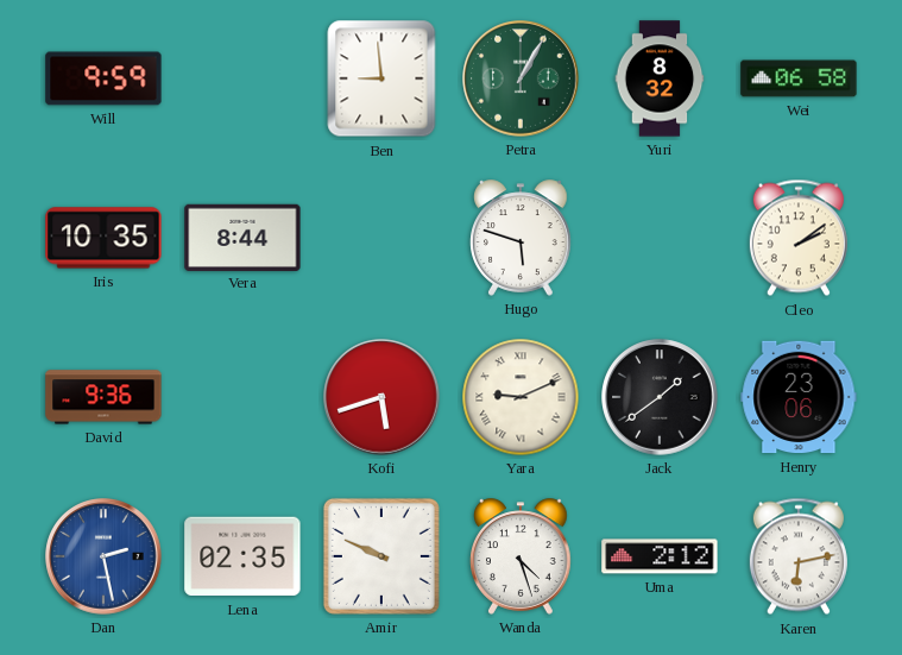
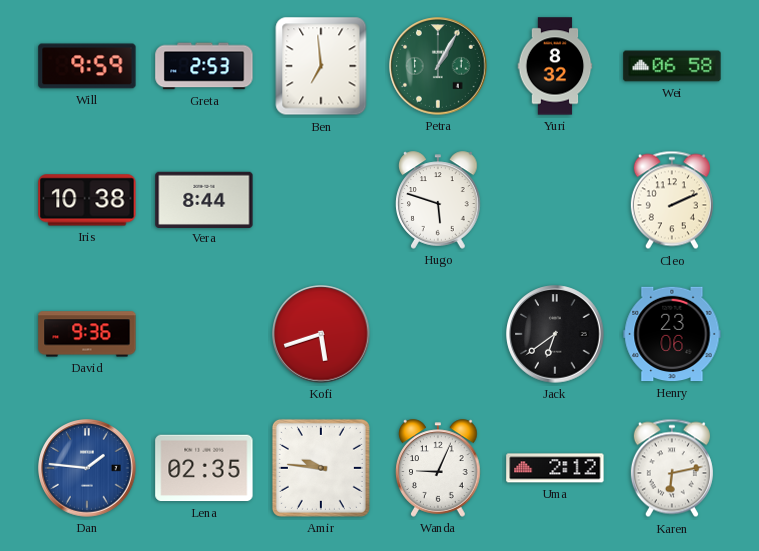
Greta: none -> 2:53 (204, 66)
Ben: 8:59 -> 6:59 (321, 66)
Iris: 10:35 -> 10:38 (87, 200)
Cleo: 2:09 -> 2:11 (672, 200)
Yara: 9:11 -> none (521, 397)
Jack: 1:39 -> 6:39 (555, 334)
Dan: 2:28 -> 1:46 (87, 468)
Amir: 9:49 -> 9:46 (321, 468)
Wanda: 4:27 -> 9:04 (438, 468)
